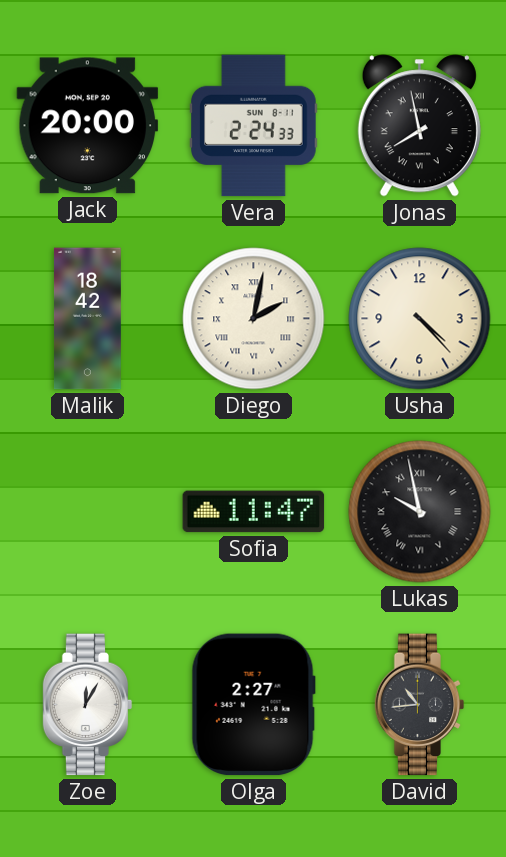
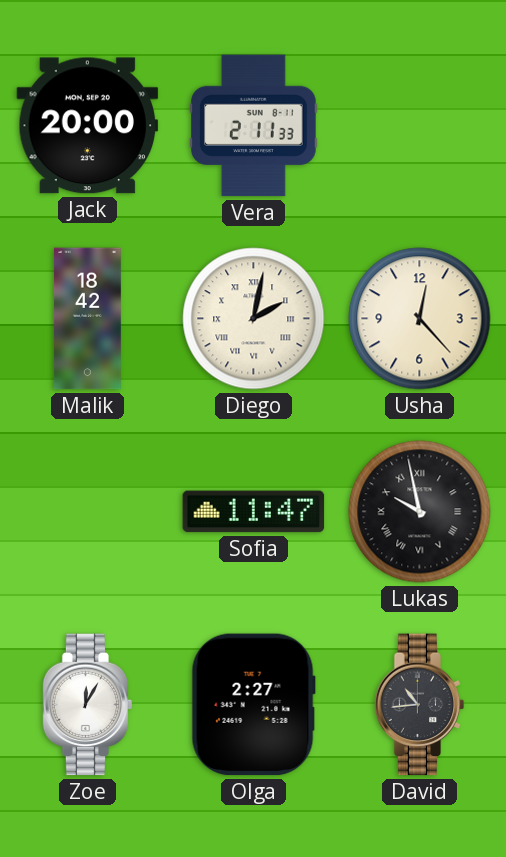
Vera: 2:24 -> 2:11 (254, 126)
Jonas: 7:58 -> none (419, 126)
Usha: 4:23 -> 12:23 (420, 319)
